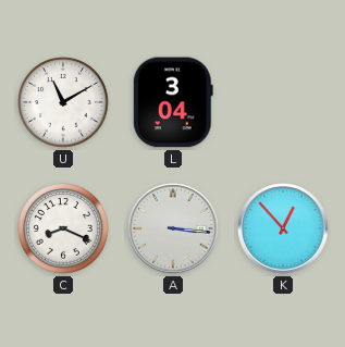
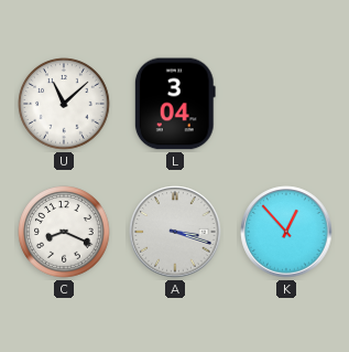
U: 11:10 -> 11:08 (64, 104)
A: 3:16 -> 3:18 (175, 232)
